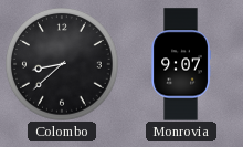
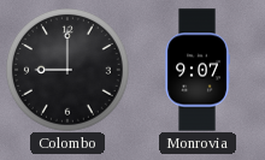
Colombo: 8:38 -> 9:00 (69, 71)
